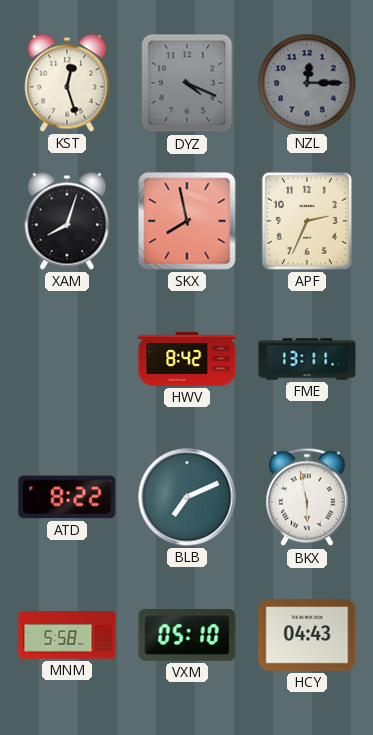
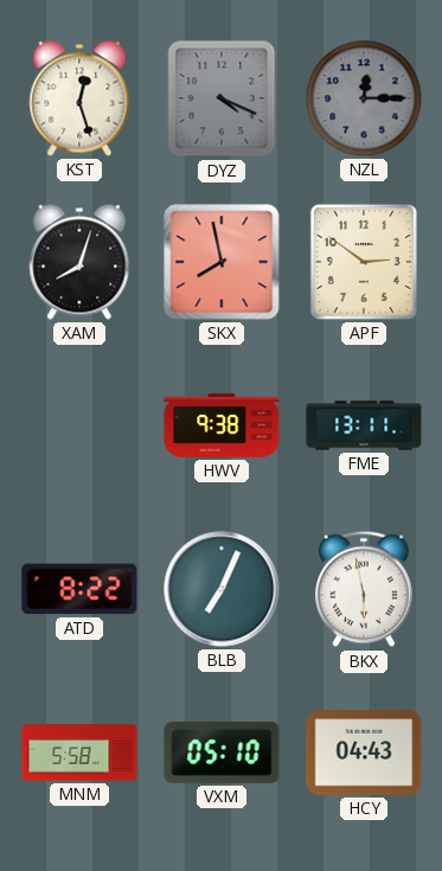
APF: 2:34 -> 2:51 (364, 262)
HWV: 8:42 -> 9:38 (222, 425)
BLB: 7:11 -> 7:04 (222, 589)
